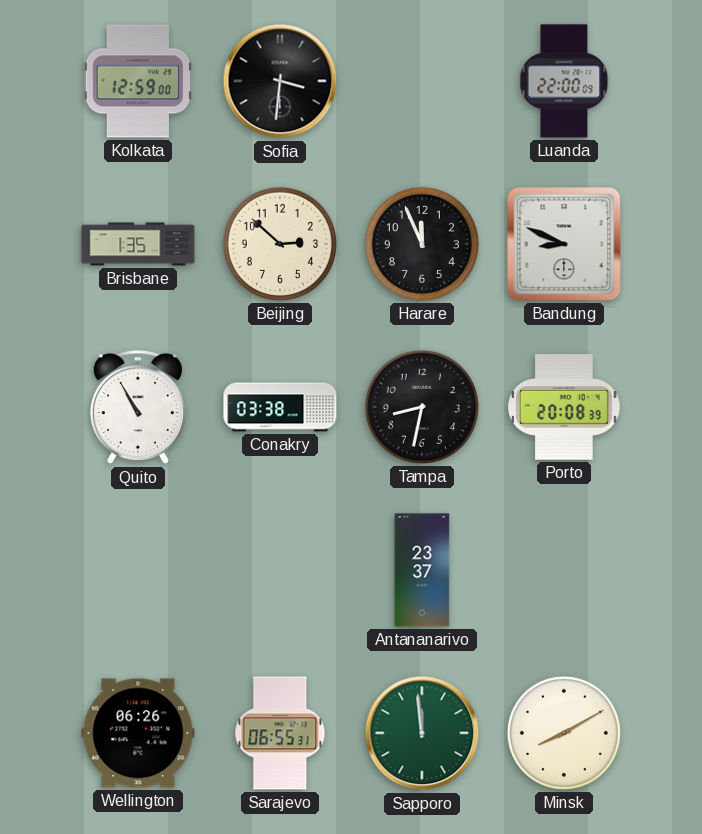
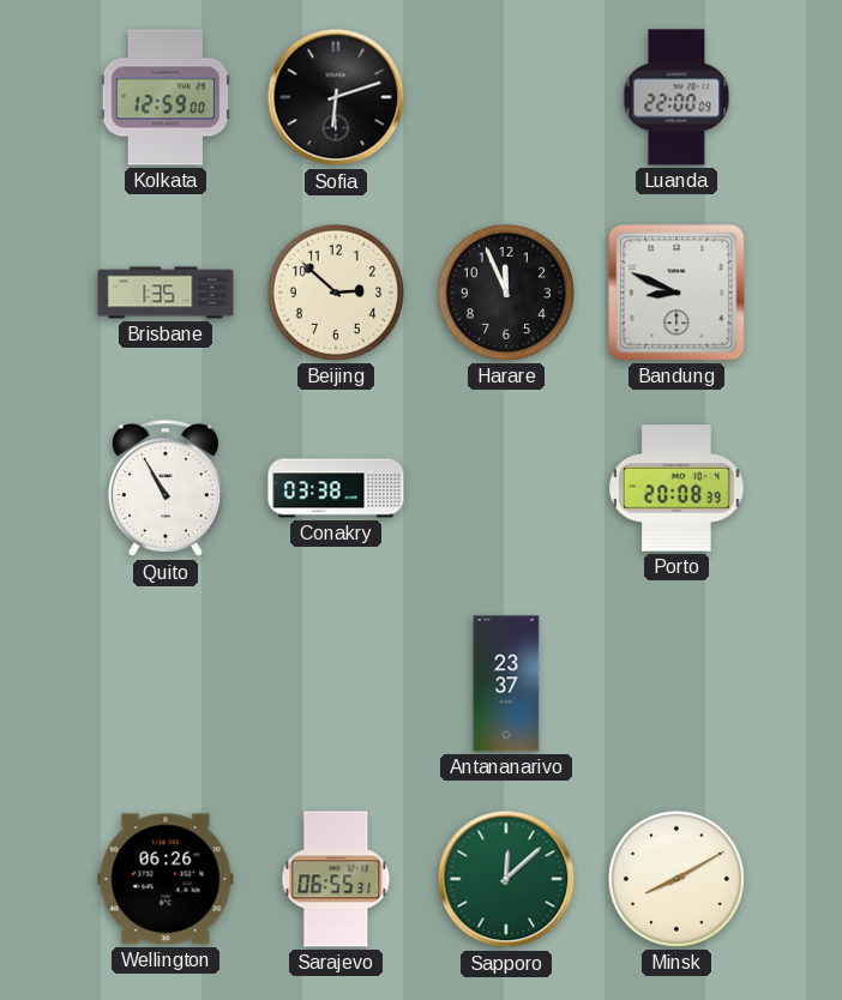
Sofia: 3:31 -> 6:12 (336, 97)
Tampa: 8:32 -> none (422, 407)
Sapporo: 11:59 -> 12:08 (506, 879)
